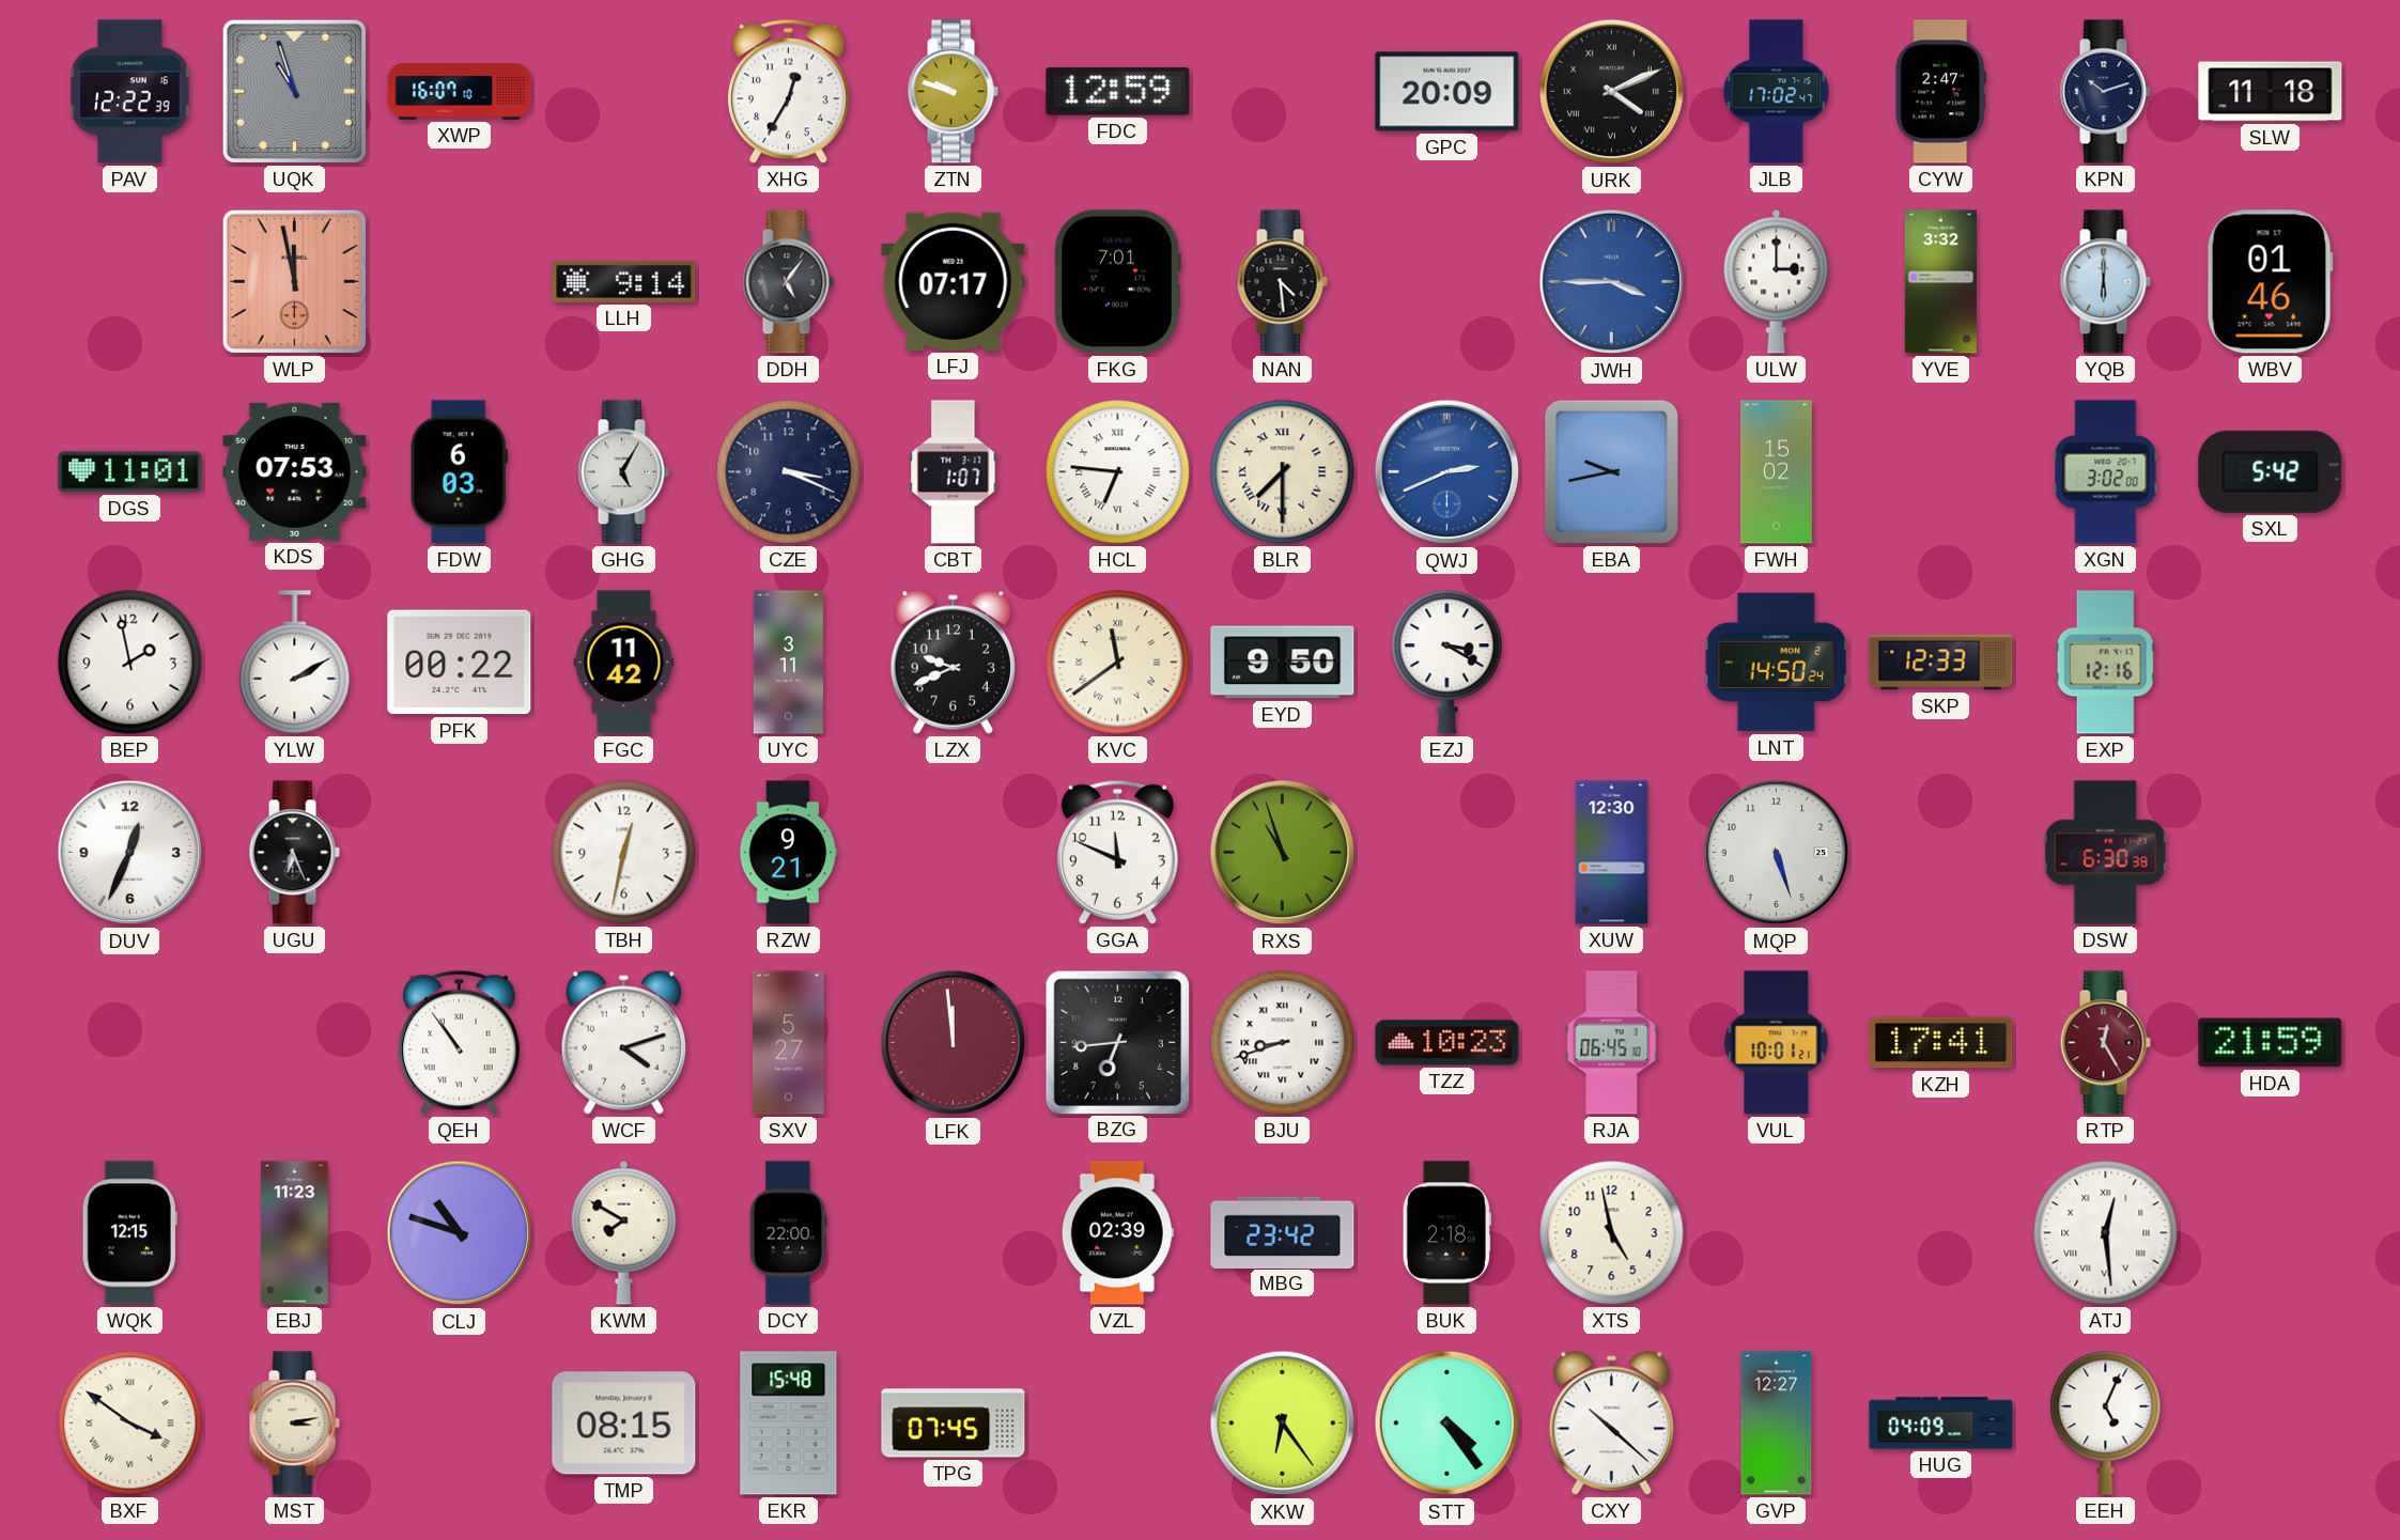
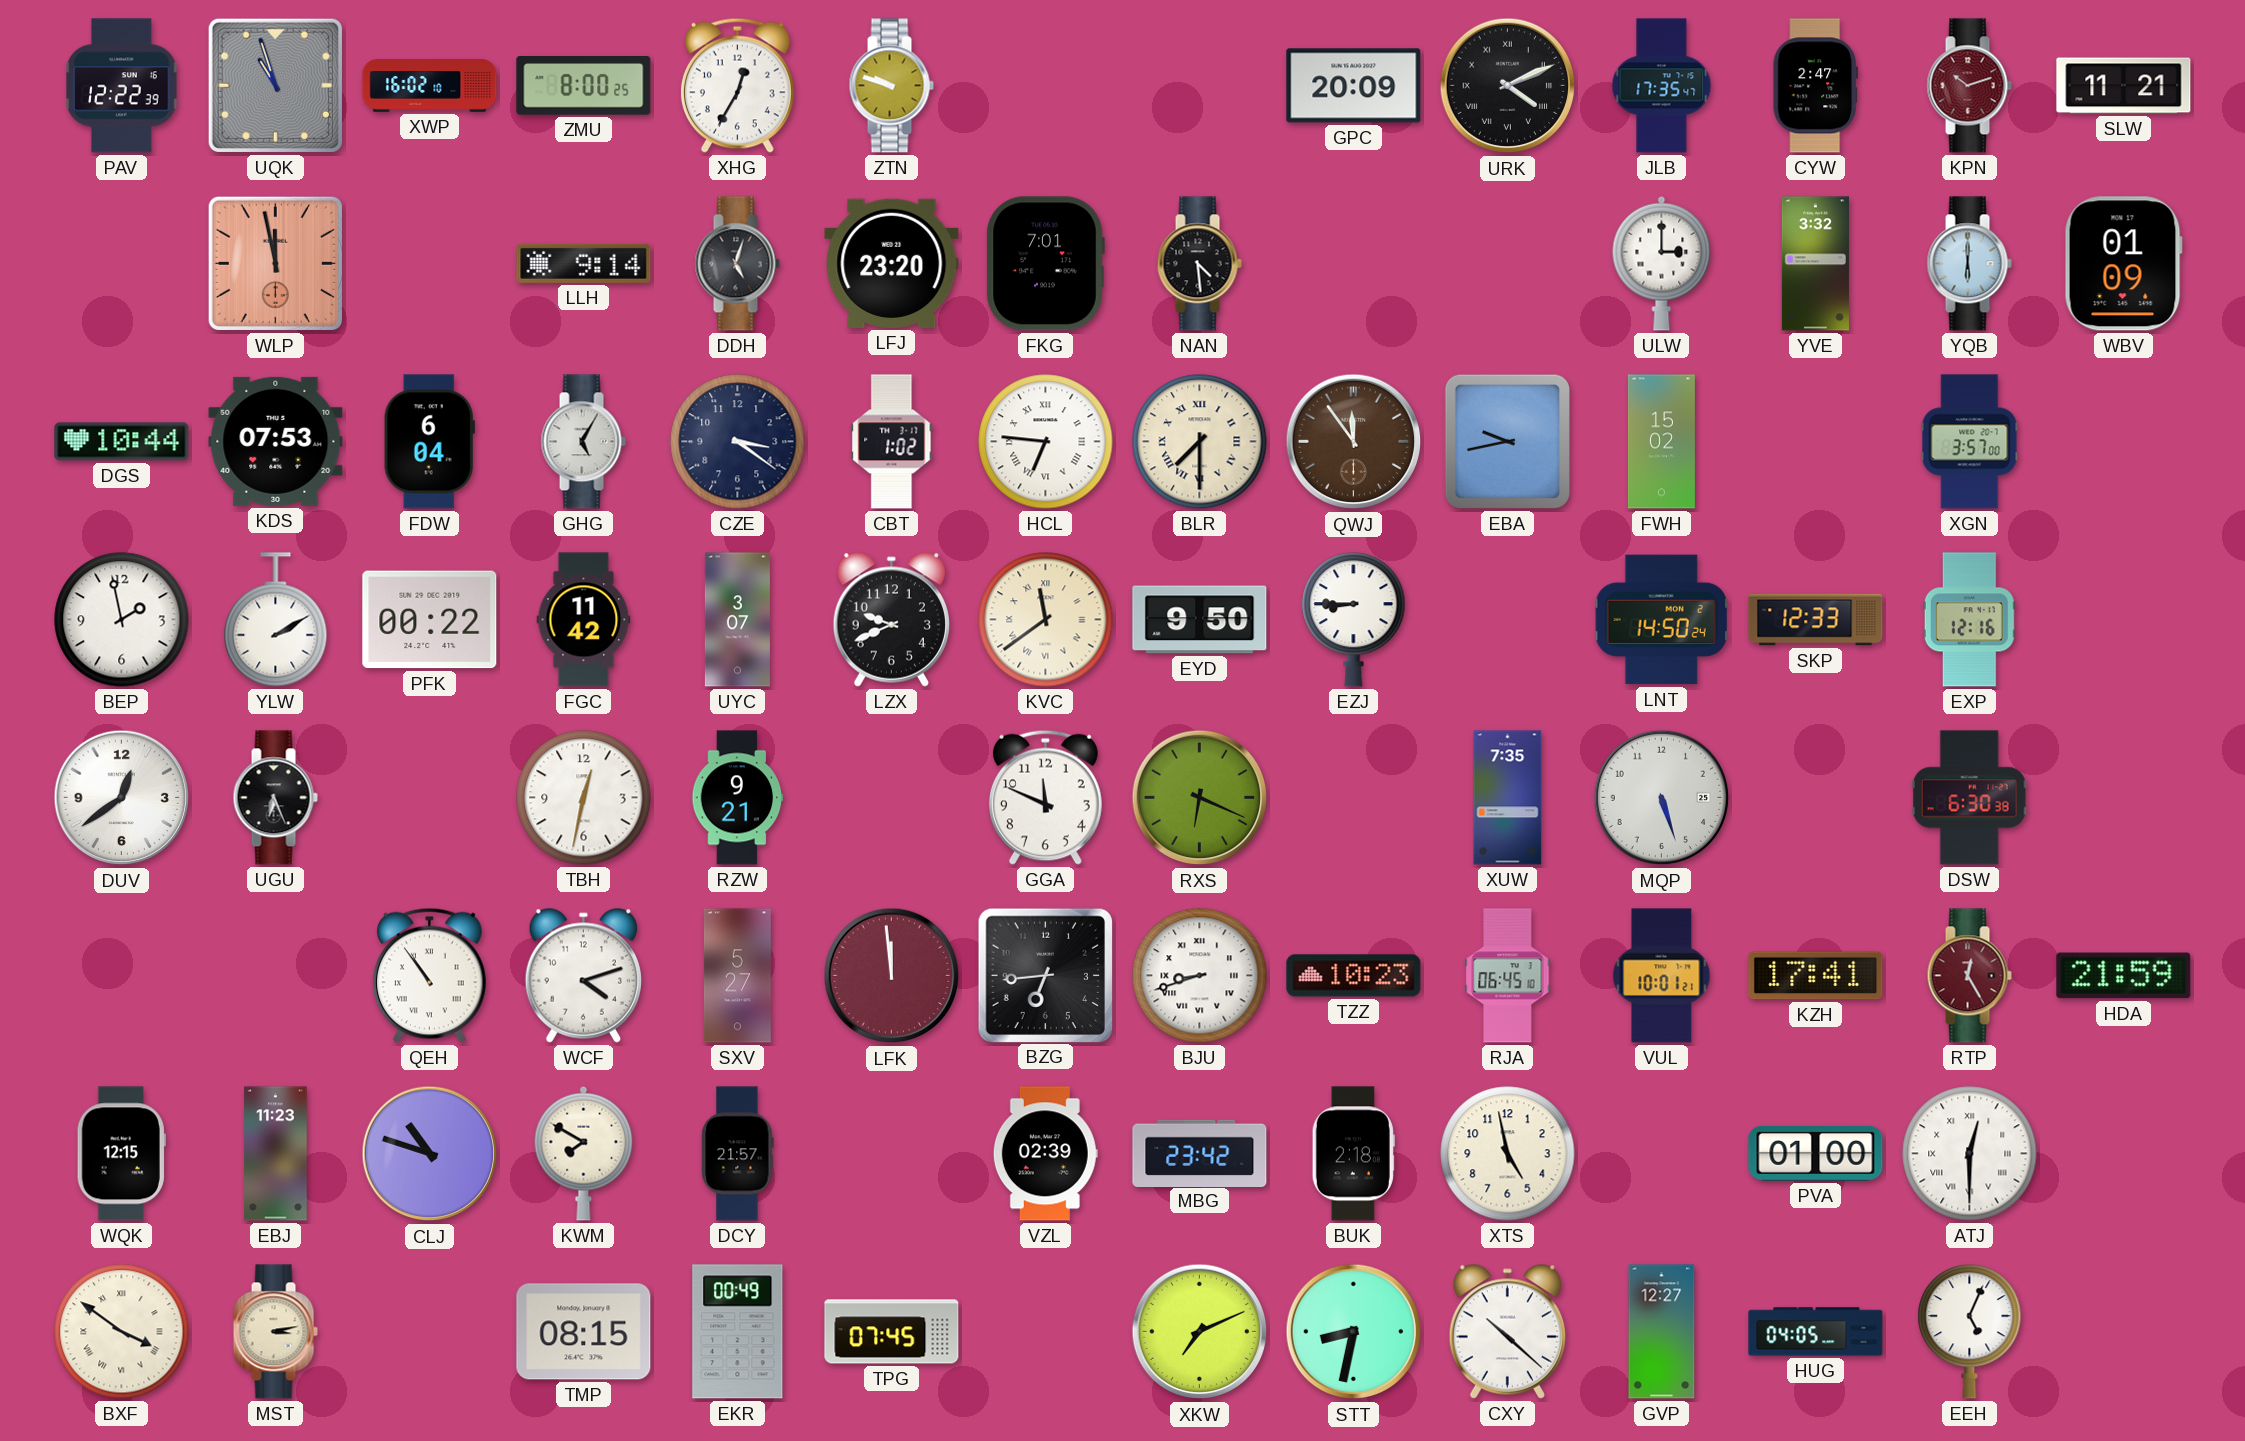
XWP: 16:07 -> 16:02 (430, 86)
ZMU: none -> 8:00 (584, 86)
FDC: 12:59 -> none (1118, 92)
JLB: 17:02 -> 17:35 (1662, 86)
KPN dial: navy -> burgundy (1969, 86)
SLW: 11:18 -> 11:21 (2124, 86)
DDH: 5:06 -> 5:03 (737, 264)
LFJ: 07:17 -> 23:20 (892, 263)
JWH: 3:45 -> none (1612, 282)
WBV: 01:46 -> 01:09 (2123, 264)
DGS: 11:01 -> 10:44 (122, 442)
FDW: 6:03 -> 6:04 (429, 442)
CZE: 3:19 -> 3:21 (738, 442)
CBT: 1:07 -> 1:02 (892, 442)
QWJ: 2:41 -> 11:54 (1354, 442)
QWJ dial: blue -> brown (1354, 442)
XGN: 3:02 -> 3:57 (1970, 442)
SXL: 5:42 -> none (2271, 471)
UYC: 3:11 -> 3:07 (737, 620)
EZJ: 3:20 -> 8:45 (1354, 620)
DUV: 12:34 -> 12:39 (122, 798)
RXS: 10:57 -> 6:19 (1200, 798)
XUW: 12:30 -> 7:35 (1508, 798)
DCY: 22:00 -> 21:57 (738, 1154)
PVA: none -> 01:00 (1816, 1153)
ATJ: 12:29 -> 12:30 (1970, 1154)
EKR: 15:48 -> 00:49 (738, 1332)
XKW: 6:24 -> 7:11 (1200, 1332)
STT: 4:24 -> 8:32 (1354, 1332)
HUG: 04:09 -> 04:05 (1816, 1332)
